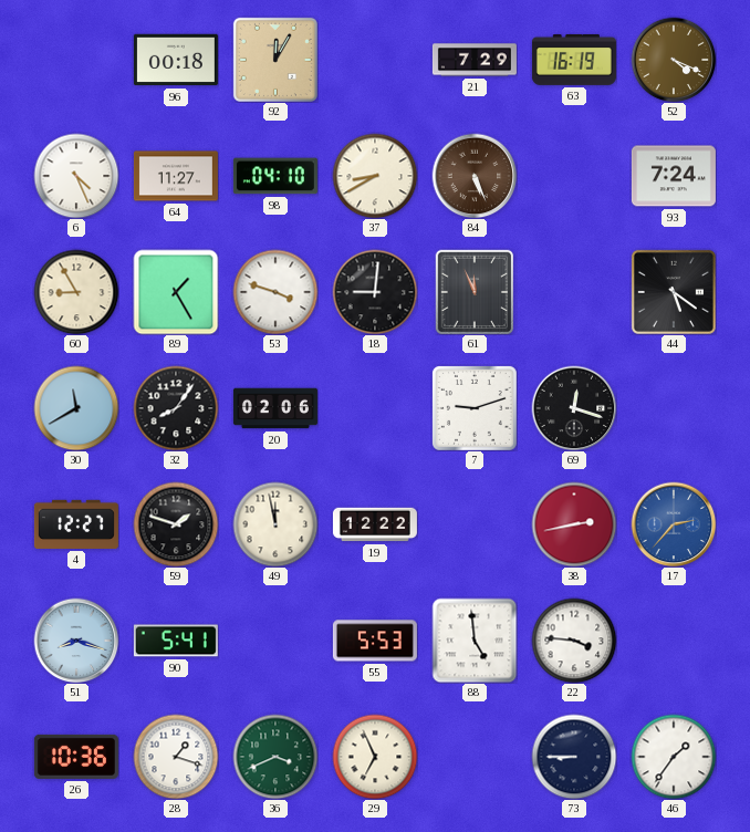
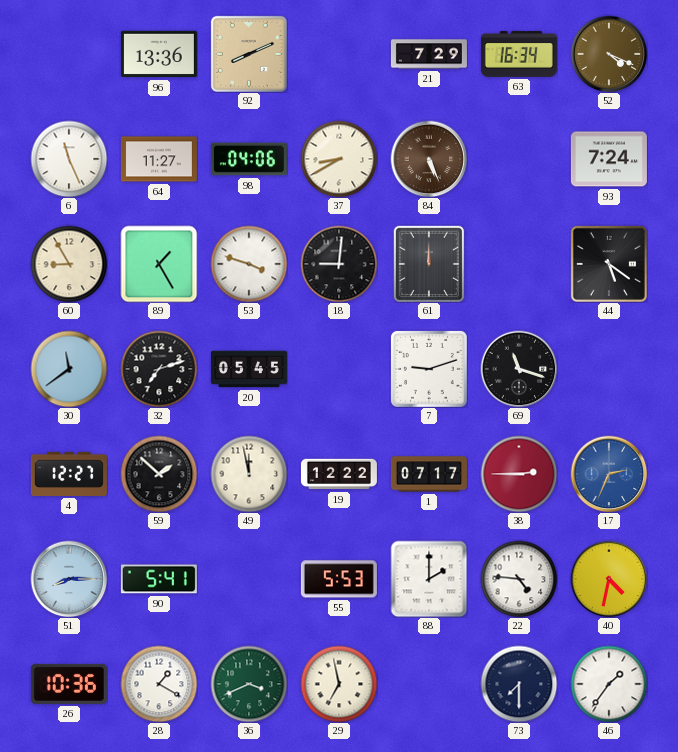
96: 00:18 -> 13:36 (159, 54)
92: 12:05 -> 8:11 (249, 54)
63: 16:19 -> 16:34 (519, 54)
6: 4:26 -> 11:26 (69, 159)
98: 04:10 -> 04:06 (249, 159)
61: 11:56 -> 12:00 (429, 264)
30: 11:40 -> 11:39 (69, 369)
32: 8:06 -> 7:12 (159, 369)
20: 02:06 -> 05:45 (249, 369)
69: 12:18 -> 11:18 (519, 369)
59: 1:48 -> 1:52 (159, 474)
1: none -> 07:17 (429, 474)
38: 2:43 -> 2:45 (519, 474)
17: 2:37 -> 2:34 (609, 474)
51: 8:18 -> 8:15 (69, 579)
88: 4:59 -> 2:00 (429, 579)
22: 3:46 -> 4:46 (519, 579)
40: none -> 4:32 (609, 579)
28: 1:18 -> 1:20 (159, 684)
29: 6:56 -> 6:58 (339, 684)
73: 8:45 -> 7:30 (519, 684)
